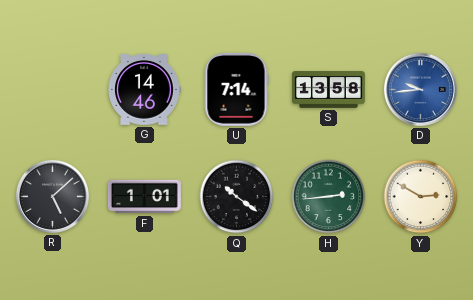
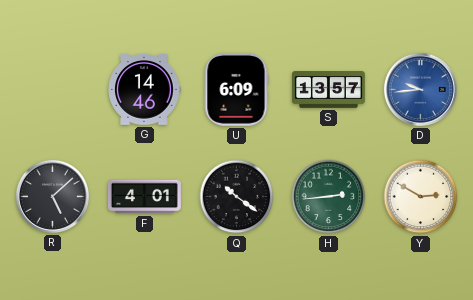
U: 7:14 -> 6:09 (236, 89)
S: 13:58 -> 13:57 (329, 90)
F: 1:01 -> 4:01 (144, 197)
